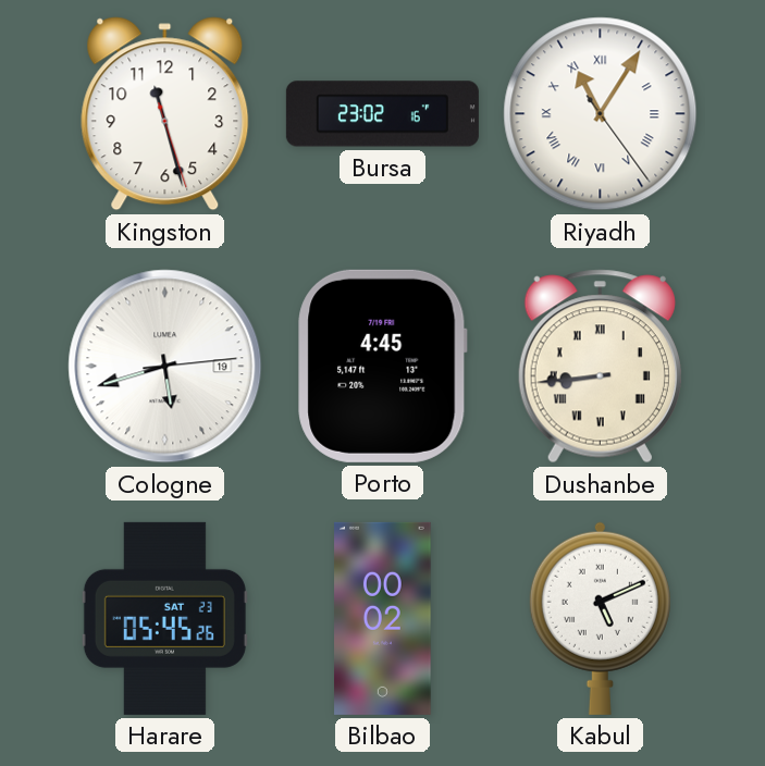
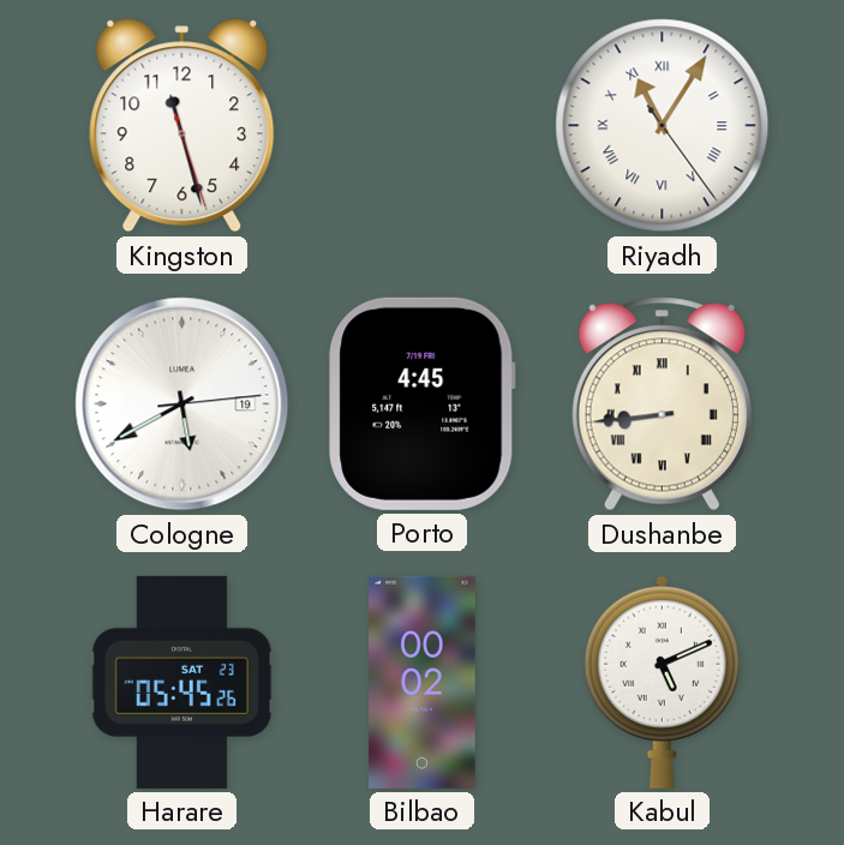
Bursa: 23:02 -> none (382, 114)
Cologne: 5:42 -> 5:40 (182, 404)
